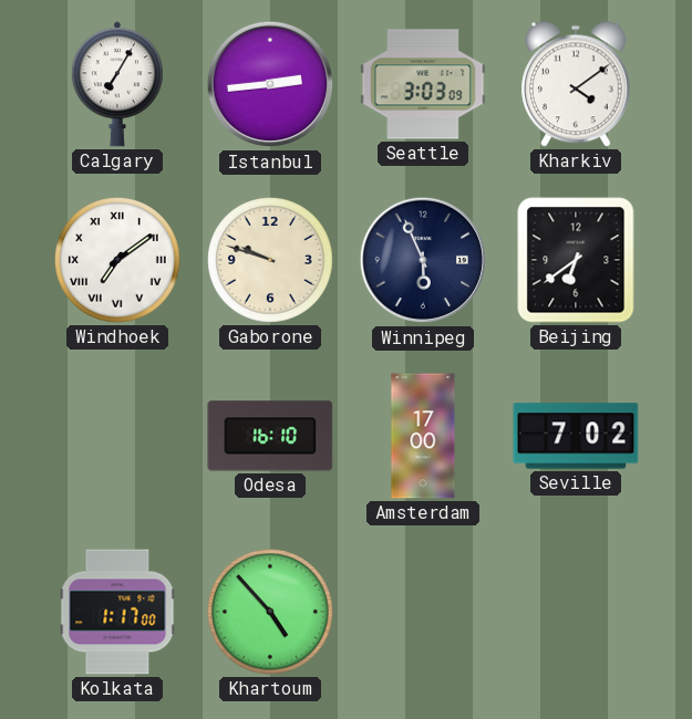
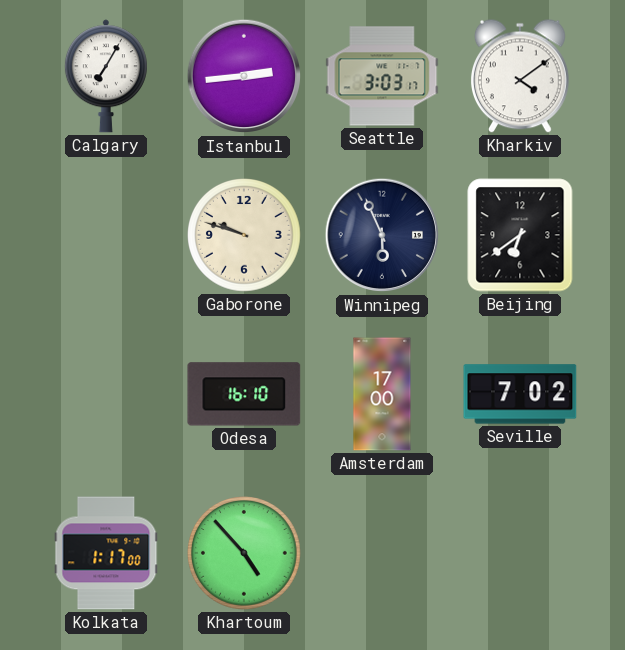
Seattle: 3:03:09 -> 3:03:17 (382, 76)
Windhoek: 7:09 -> none (118, 261)
